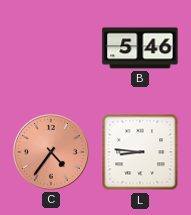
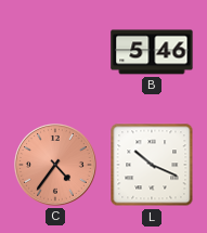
L: 8:46 -> 10:19 (152, 165)
